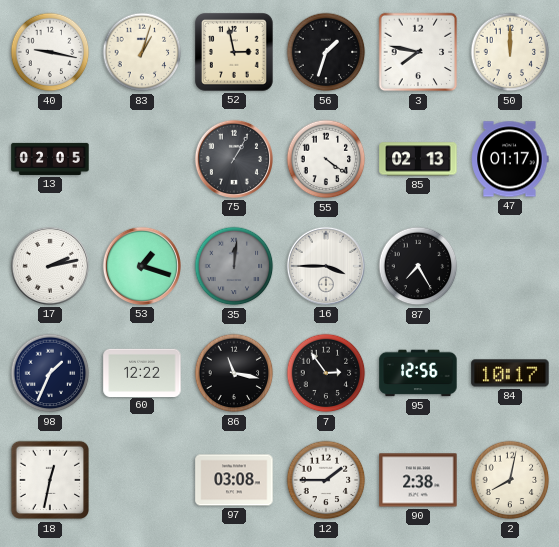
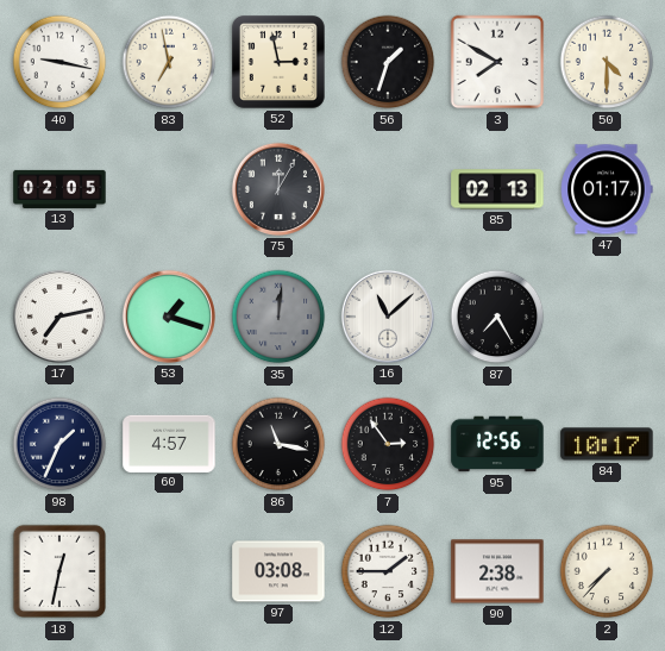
83: 1:03 -> 6:58 (169, 62)
3: 7:47 -> 7:50 (497, 62)
50: 12:00 -> 4:30 (607, 62)
75: 1:05 -> 12:05 (278, 189)
55: 4:21 -> none (326, 159)
17: 2:13 -> 7:13 (59, 317)
16: 3:45 -> 11:08 (388, 317)
60: 12:22 -> 4:57 (169, 443)
2: 8:02 -> 7:37 (607, 571)
